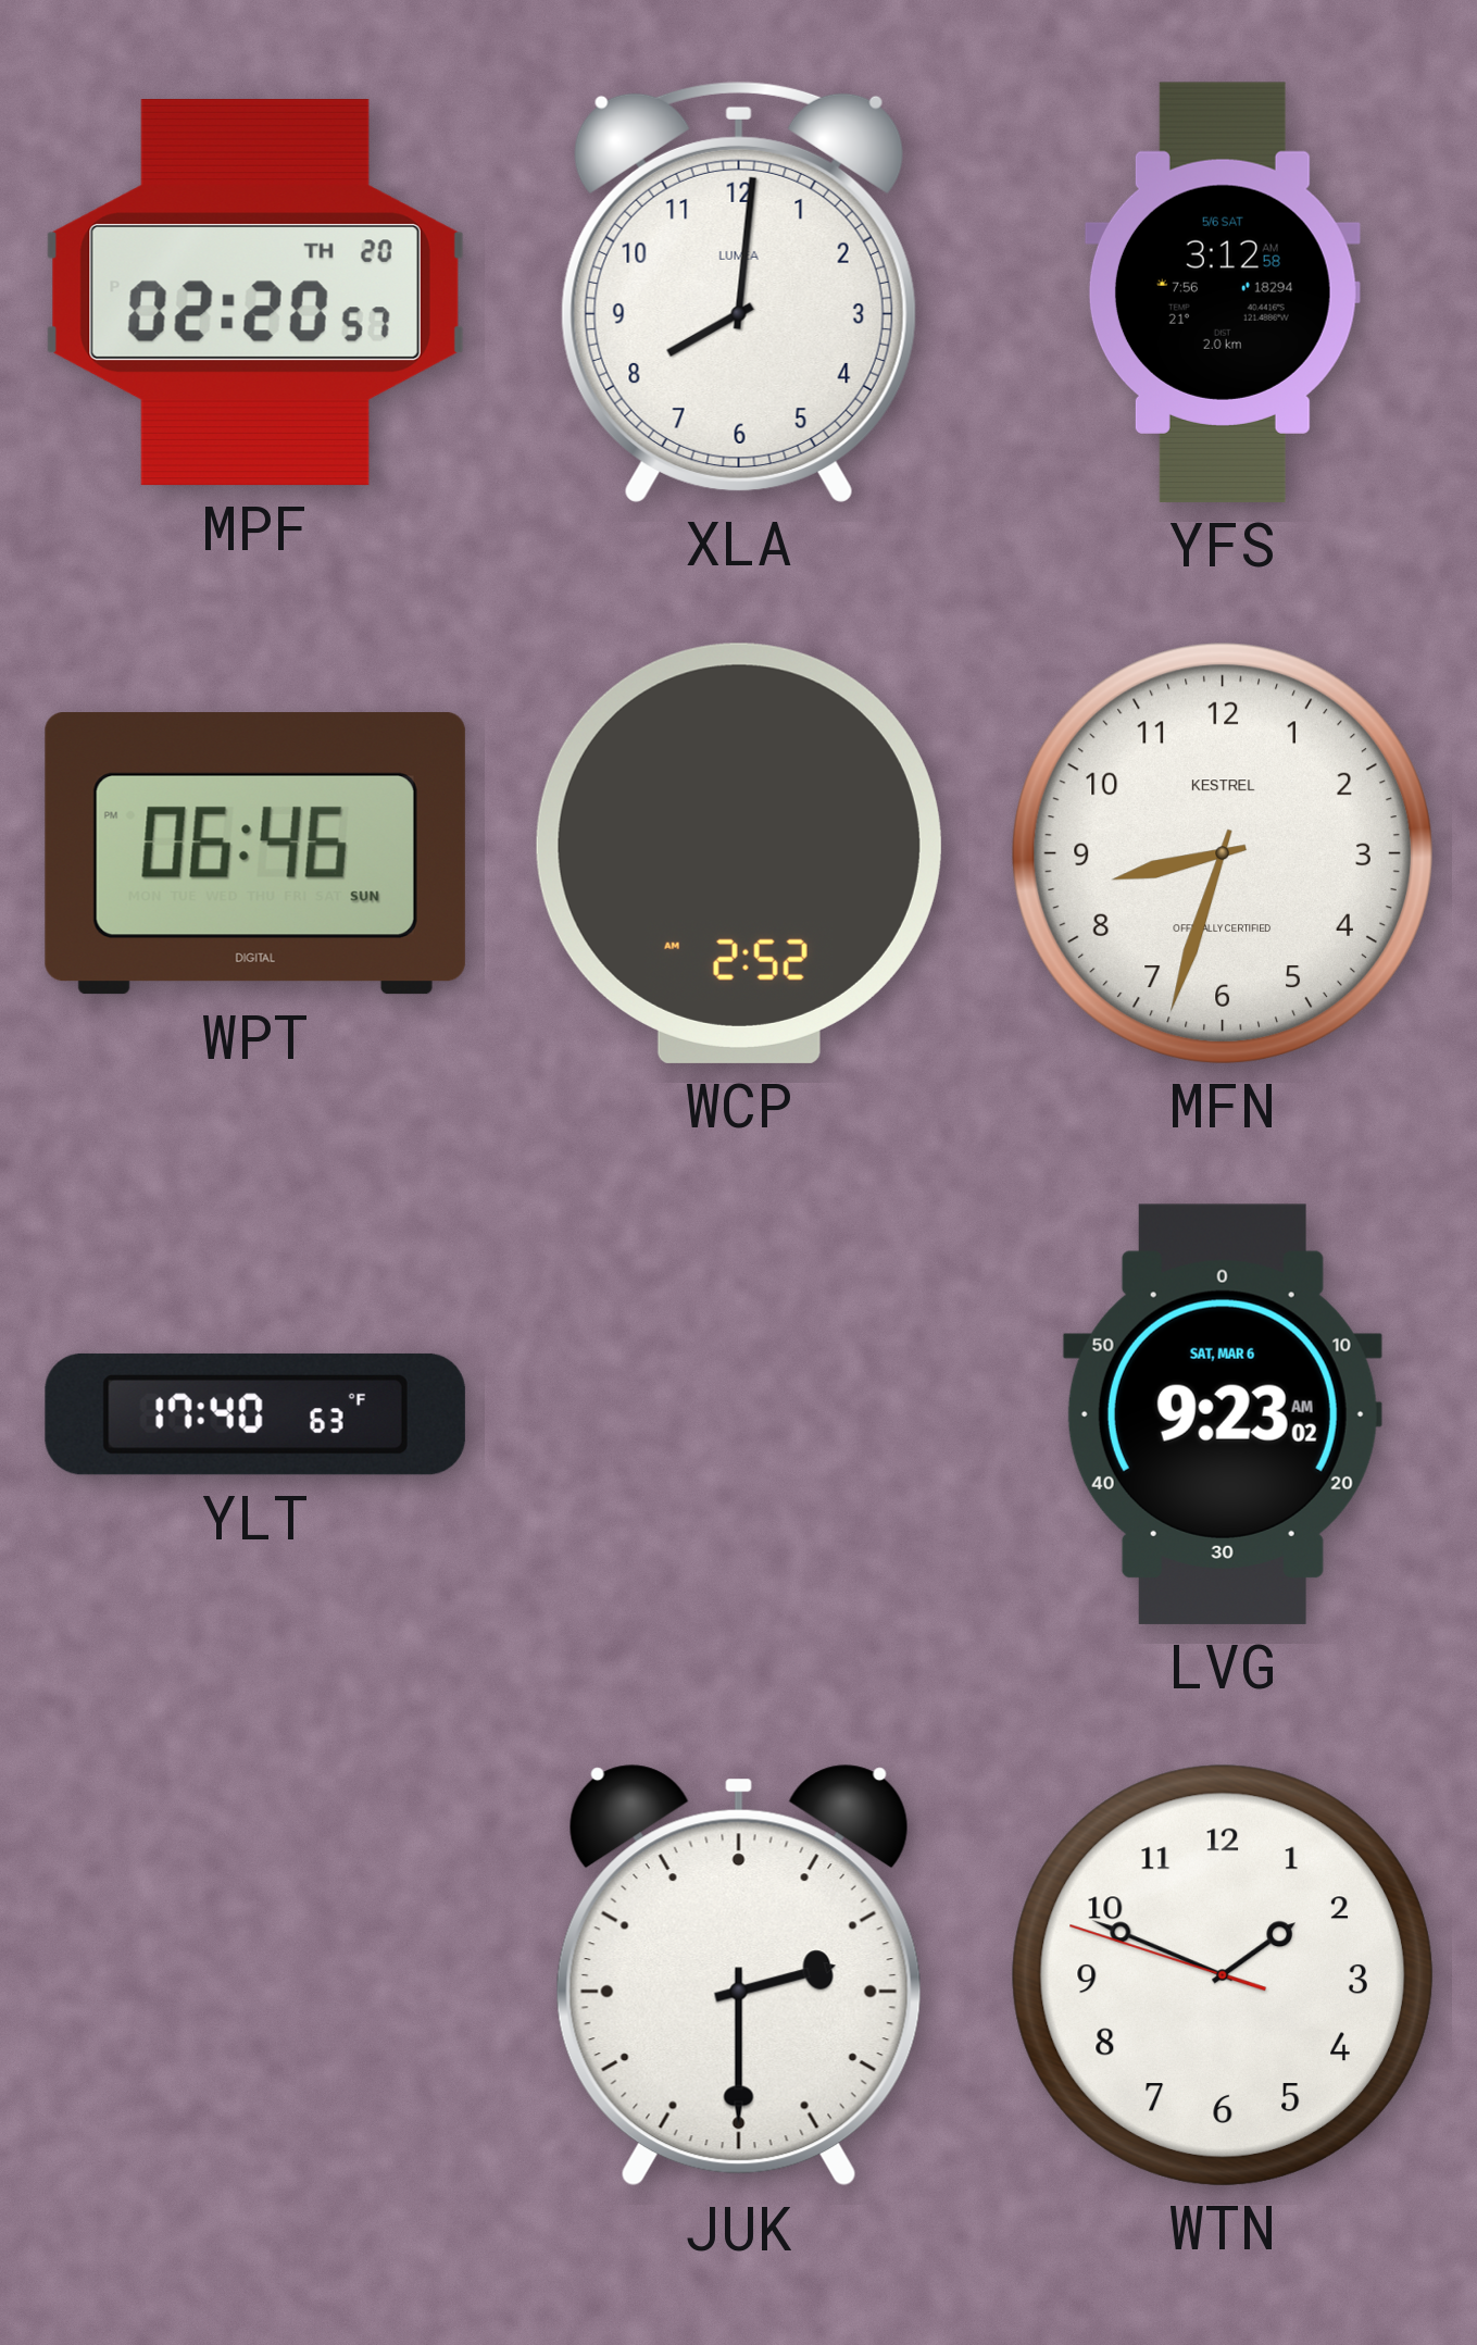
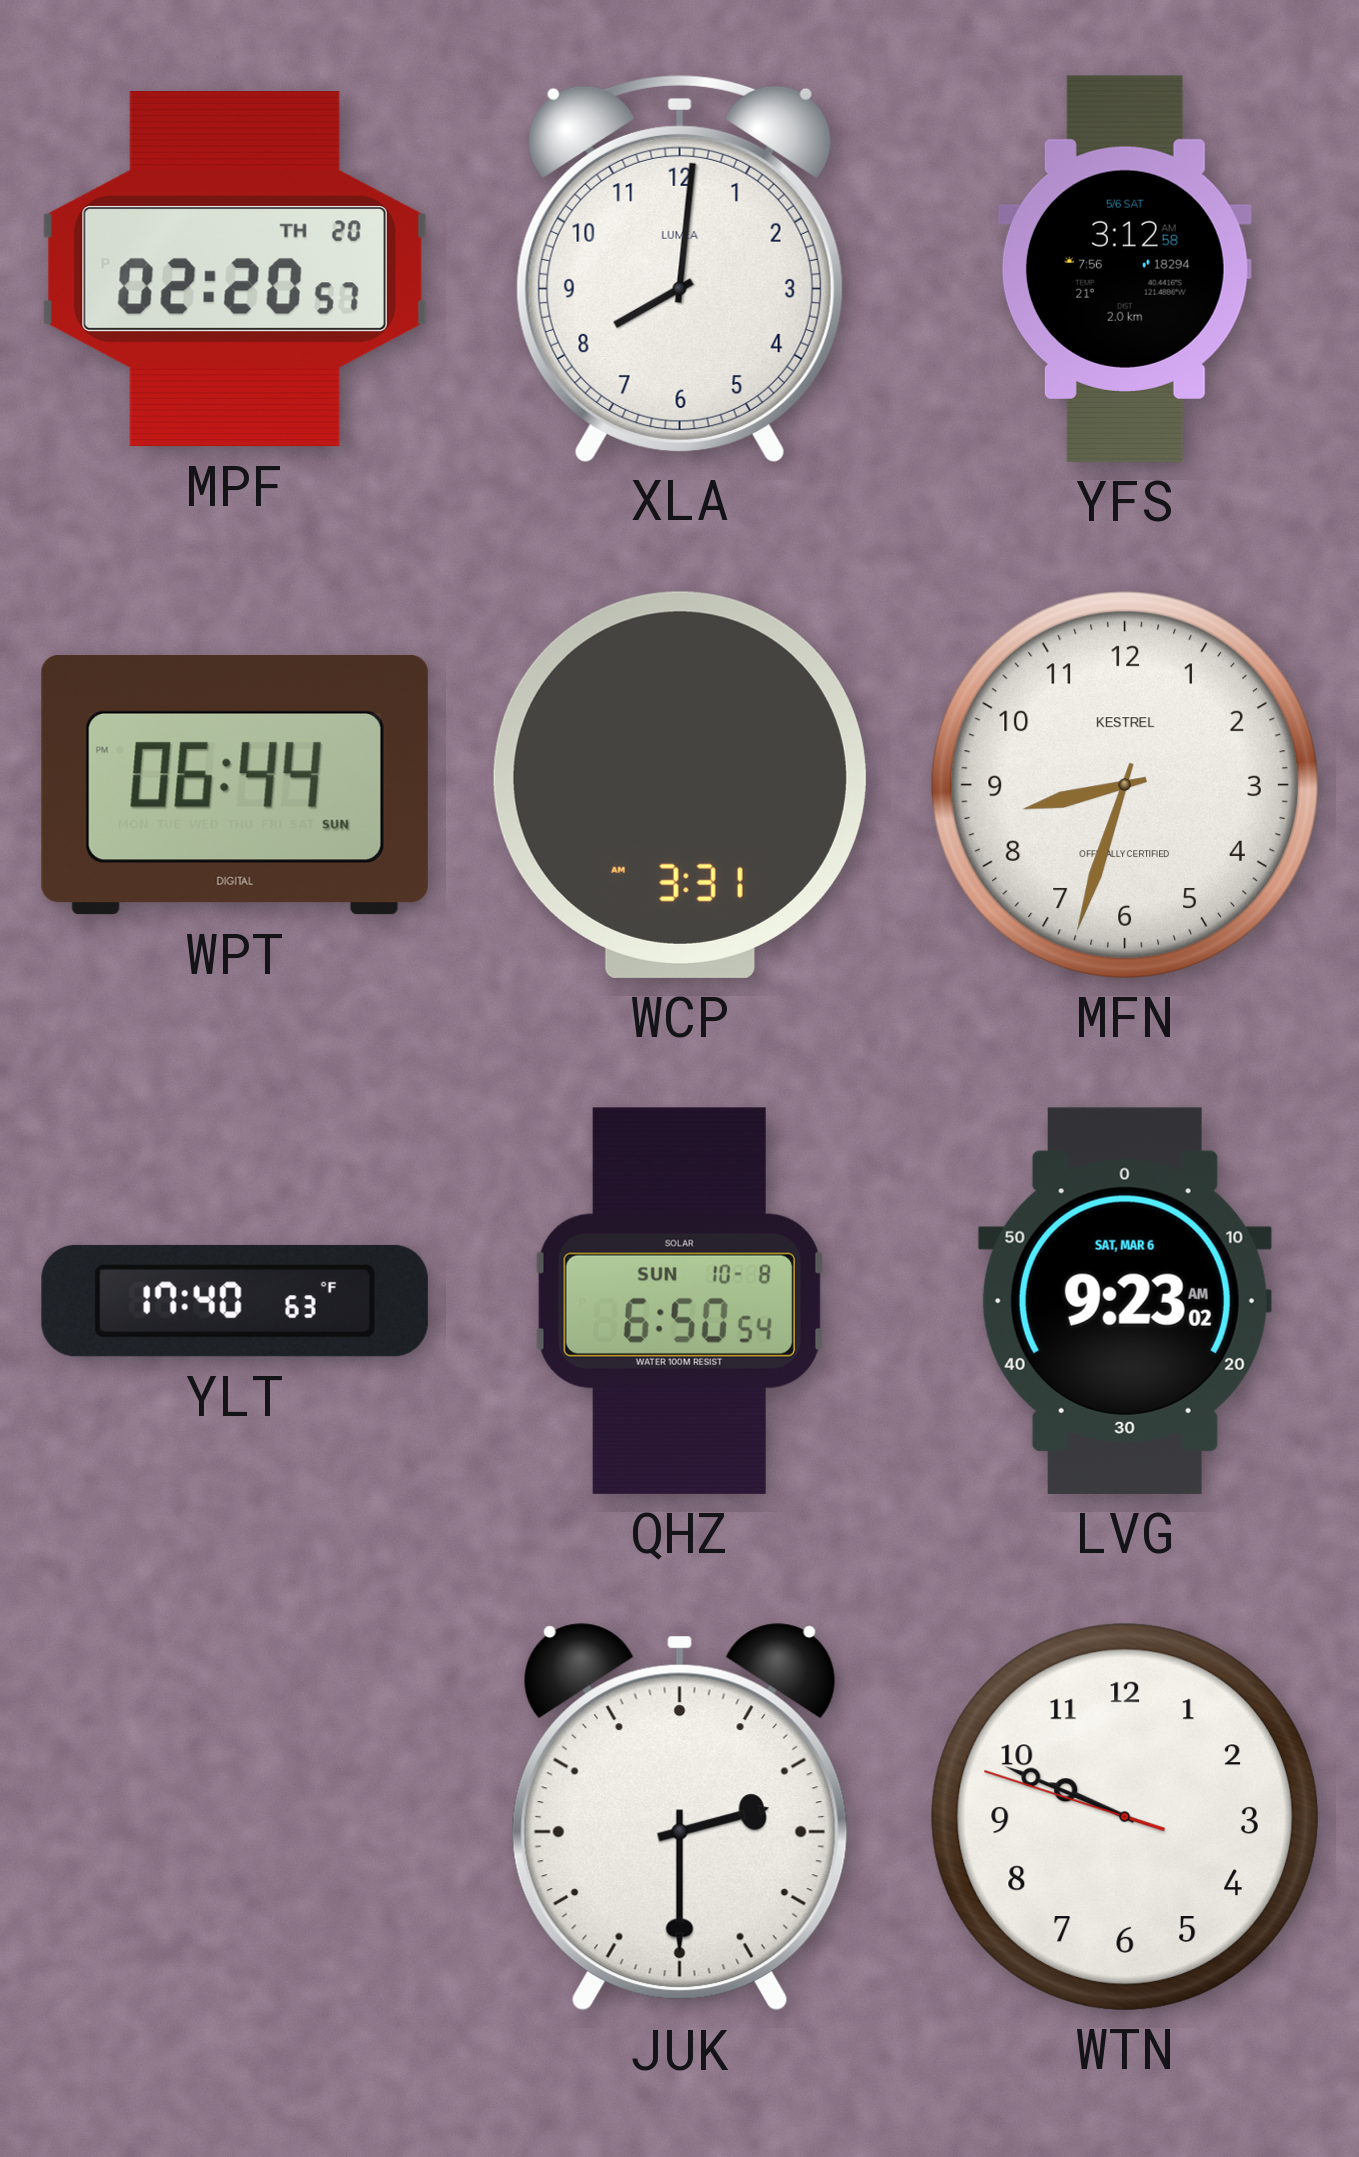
WPT: 06:46 -> 06:44 (235, 785)
WCP: 2:52 -> 3:31 (680, 785)
QHZ: none -> 6:50 (680, 1301)
WTN: 1:48 -> 9:48 (1125, 1817)
